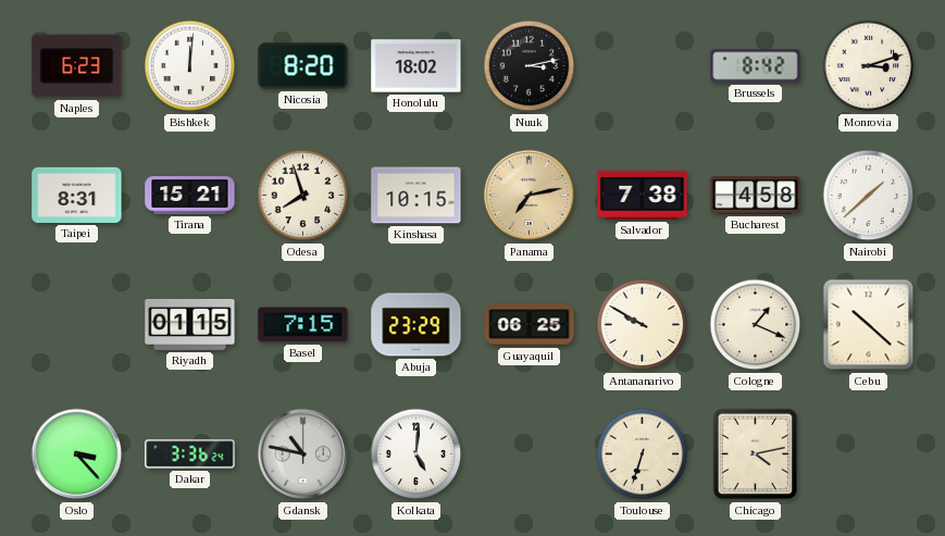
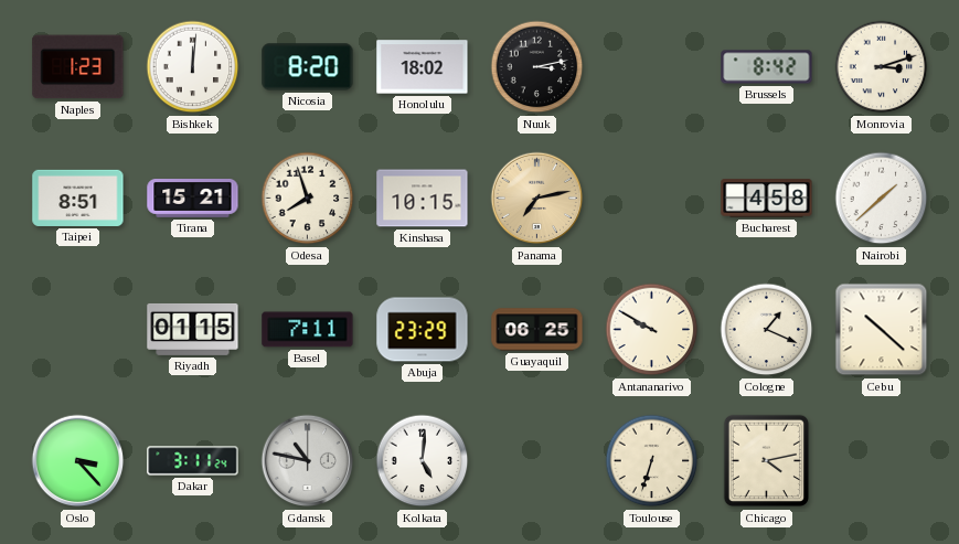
Naples: 6:23 -> 1:23 (78, 67)
Taipei: 8:31 -> 8:51 (78, 198)
Salvador: 7:38 -> none (643, 195)
Basel: 7:15 -> 7:11 (308, 330)
Dakar: 3:36 -> 3:11 (193, 461)
